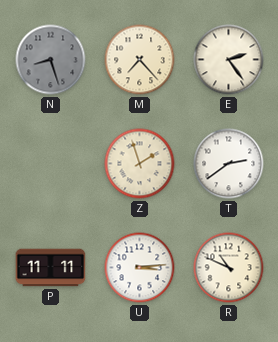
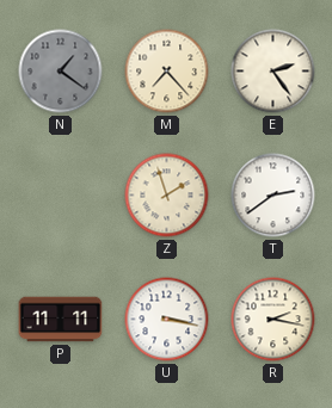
N: 8:27 -> 1:21 (61, 72)
U: 3:14 -> 3:17 (167, 320)
R: 10:49 -> 2:17 (273, 320)
